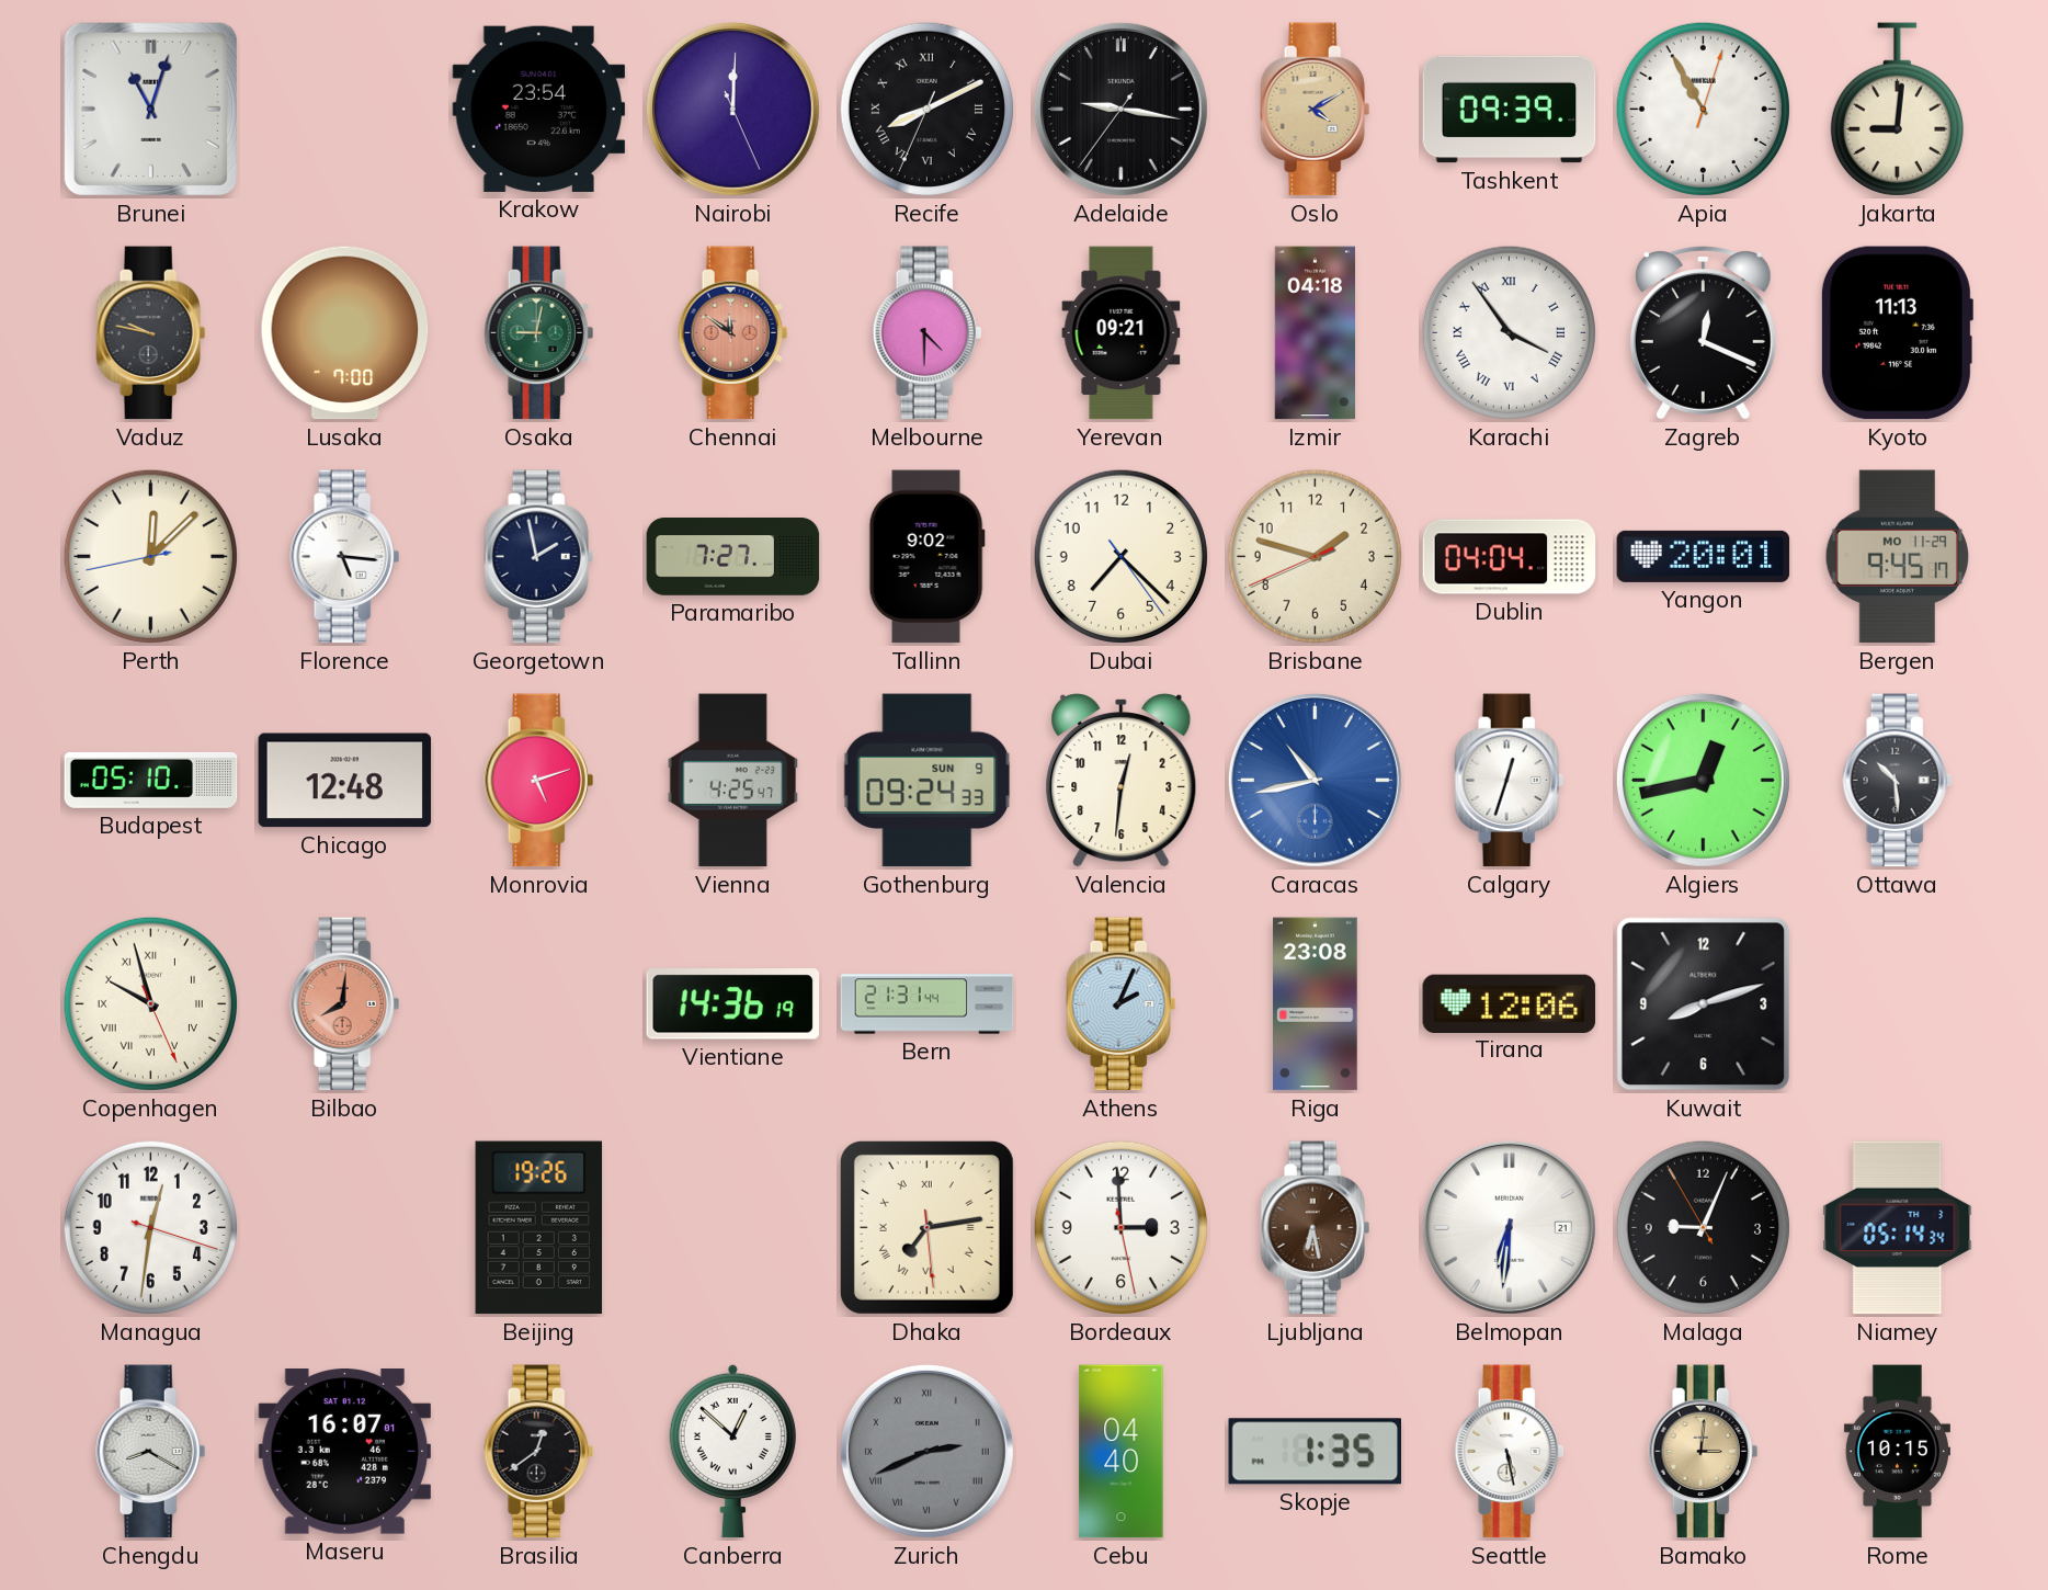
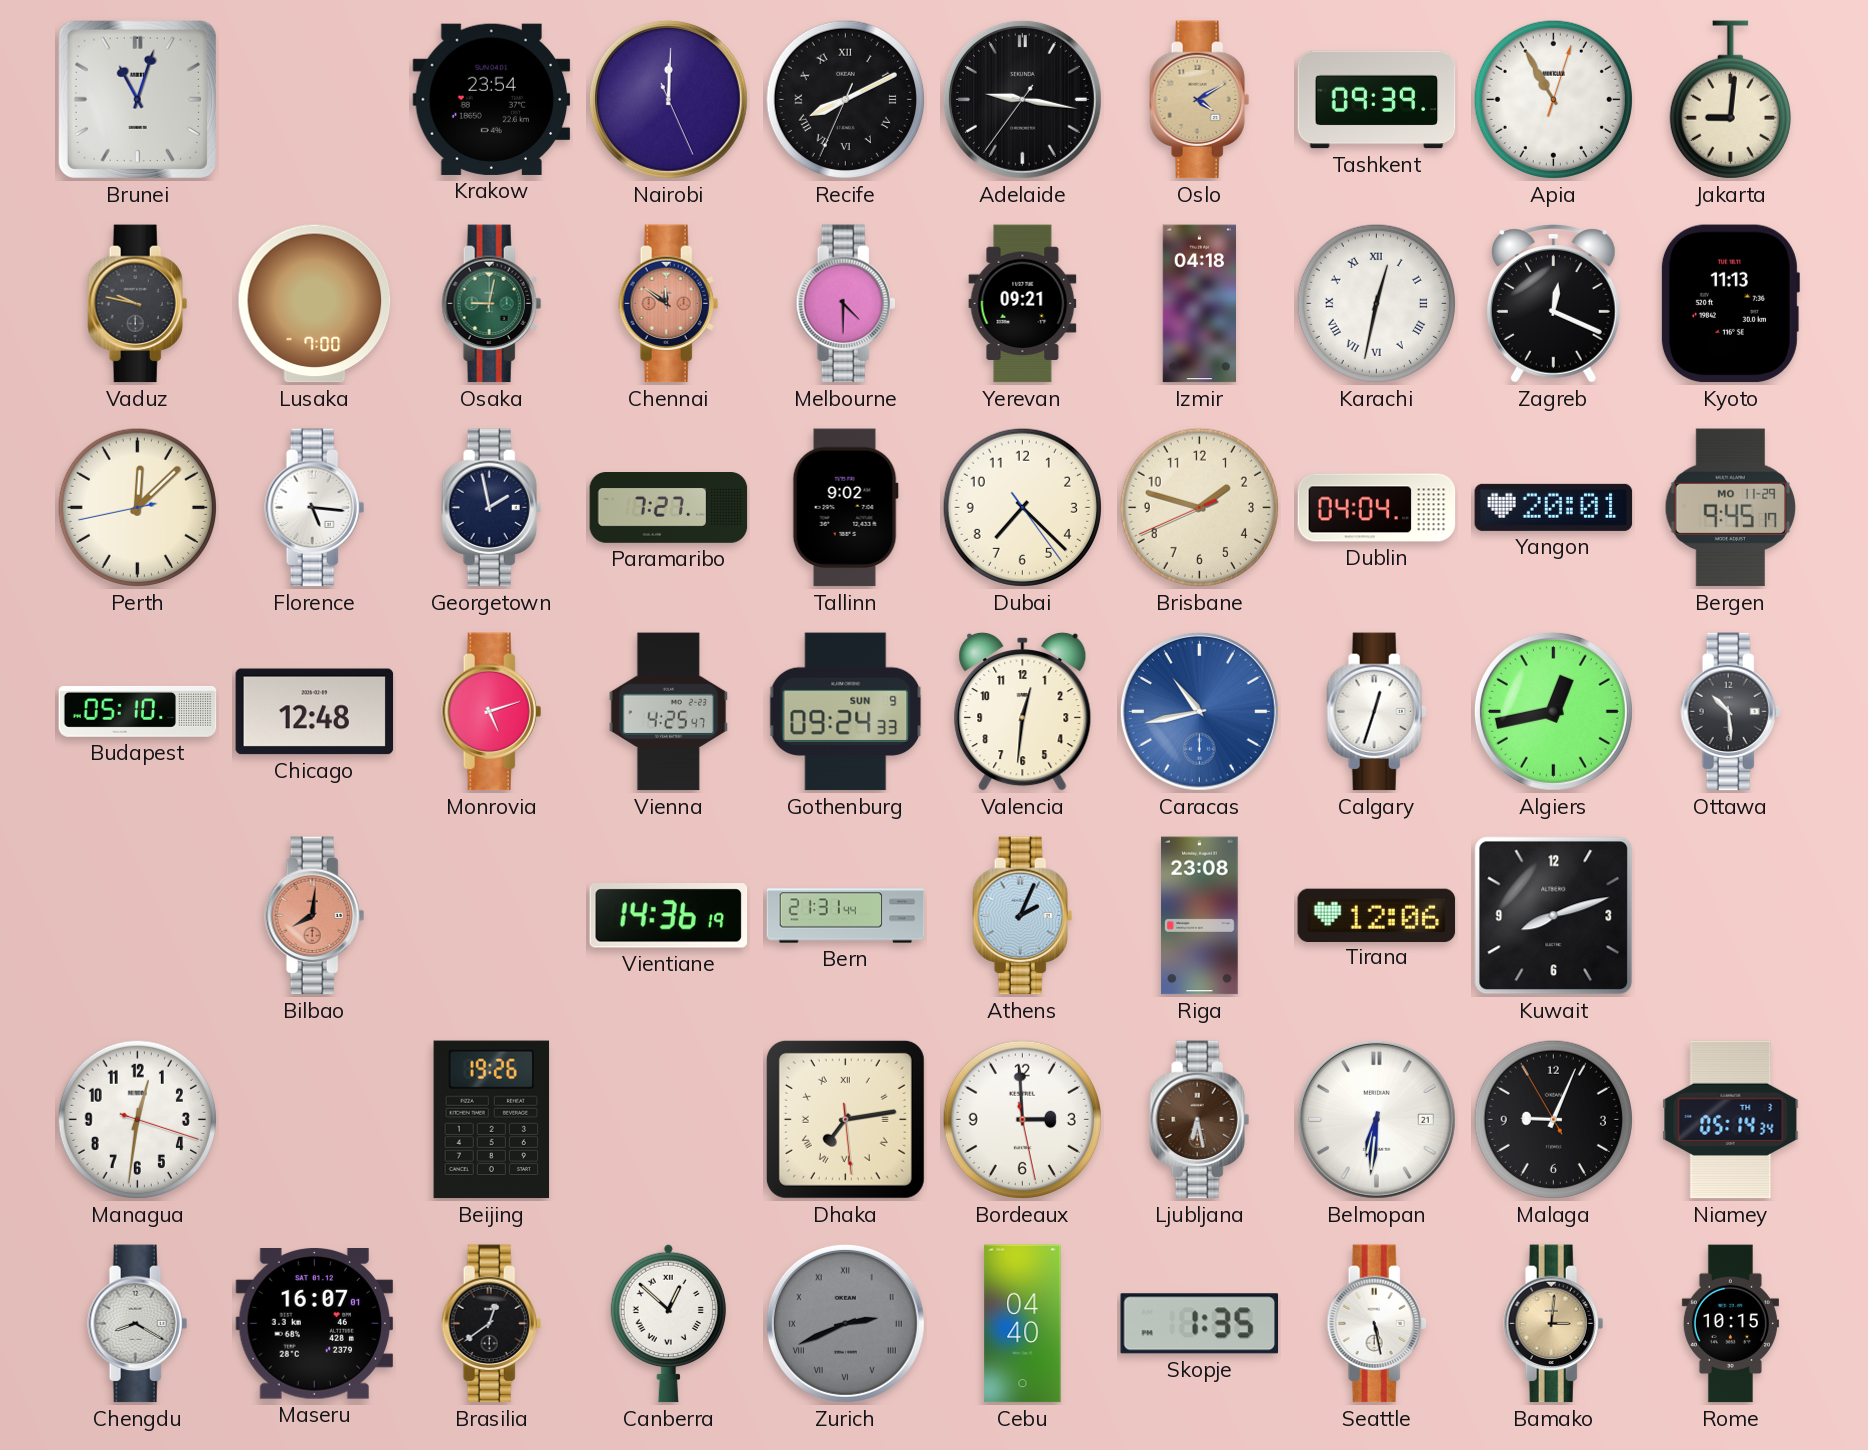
Karachi: 3:54 -> 12:32 (1376, 303)
Copenhagen: 9:57 -> none (150, 1003)
